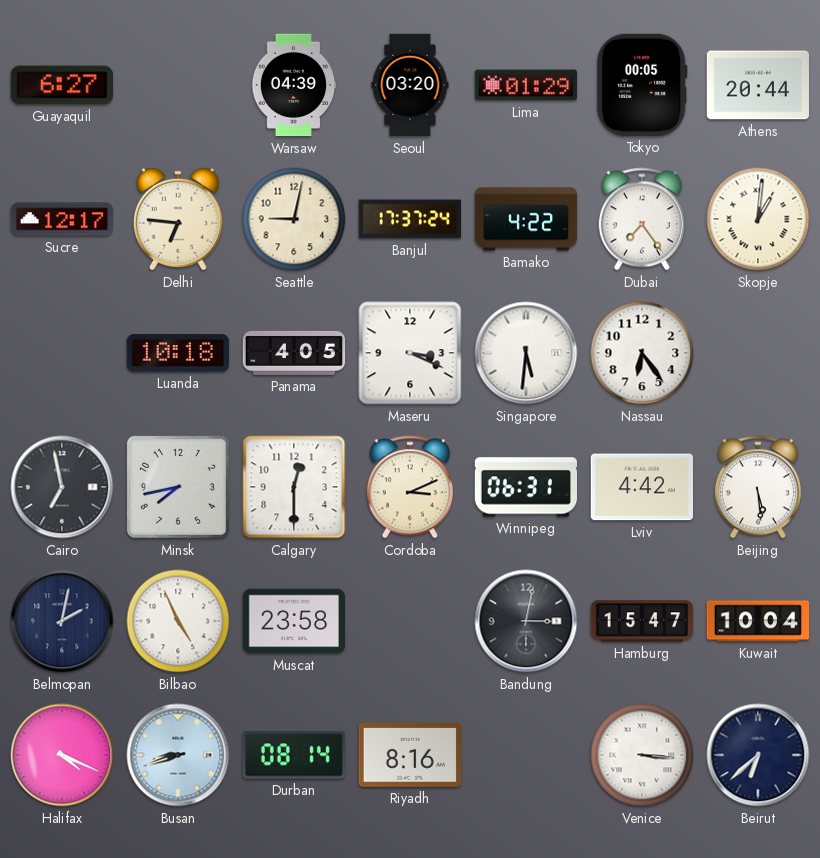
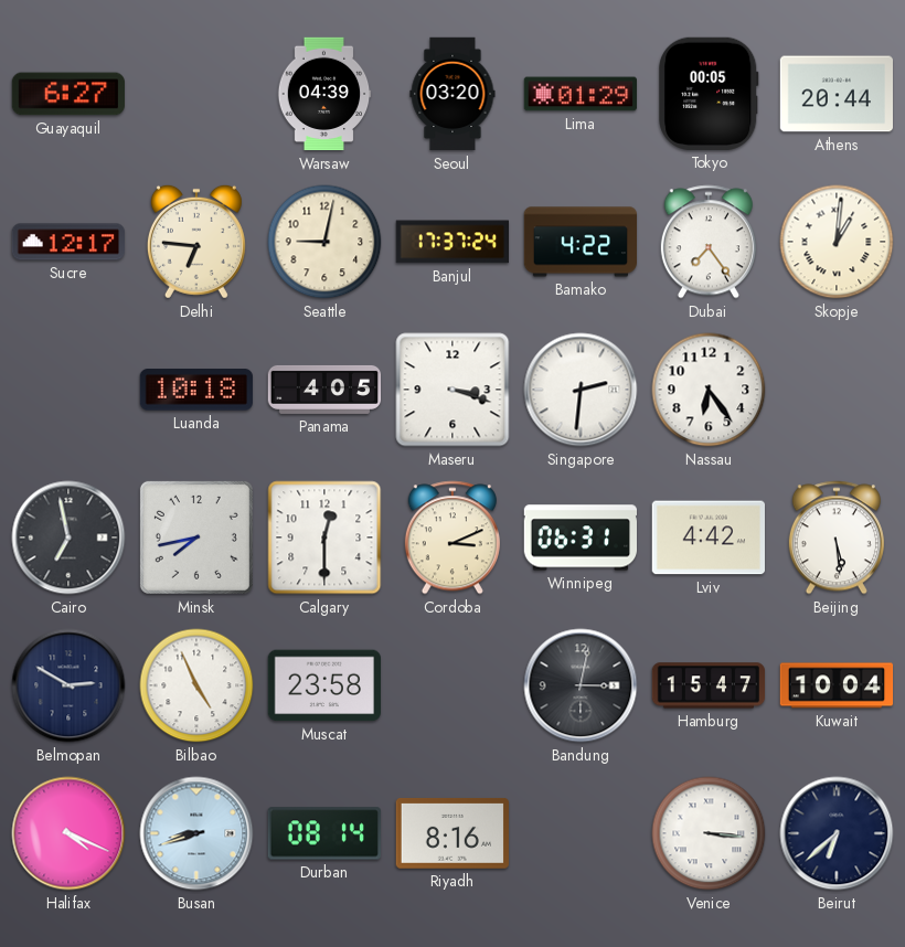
Maseru: 3:19 -> 3:18 (453, 390)
Singapore: 5:31 -> 2:31 (581, 390)
Belmopan: 2:02 -> 2:50 (68, 685)
